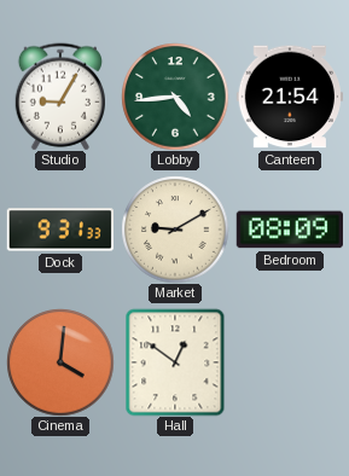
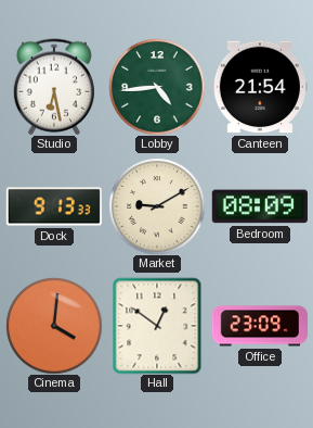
Studio: 9:05 -> 6:28 (53, 87)
Dock: 9:31 -> 9:13 (54, 206)
Office: none -> 23:09 (259, 326)
